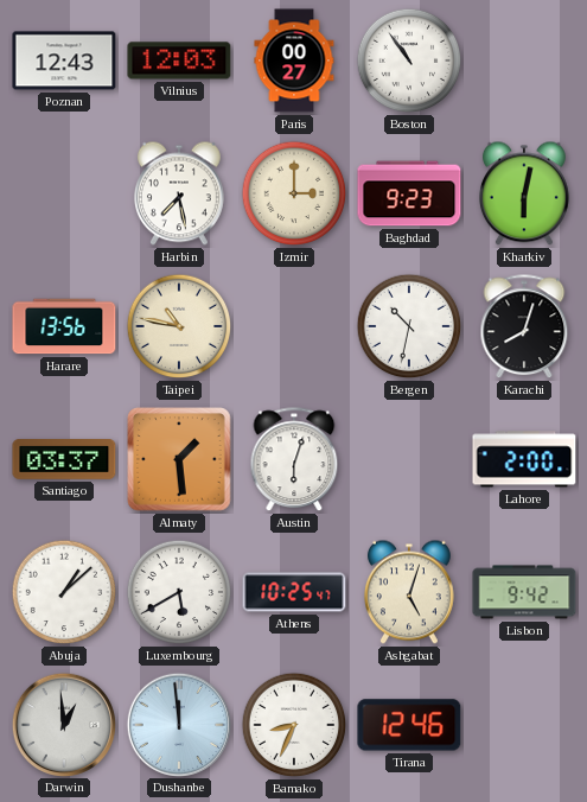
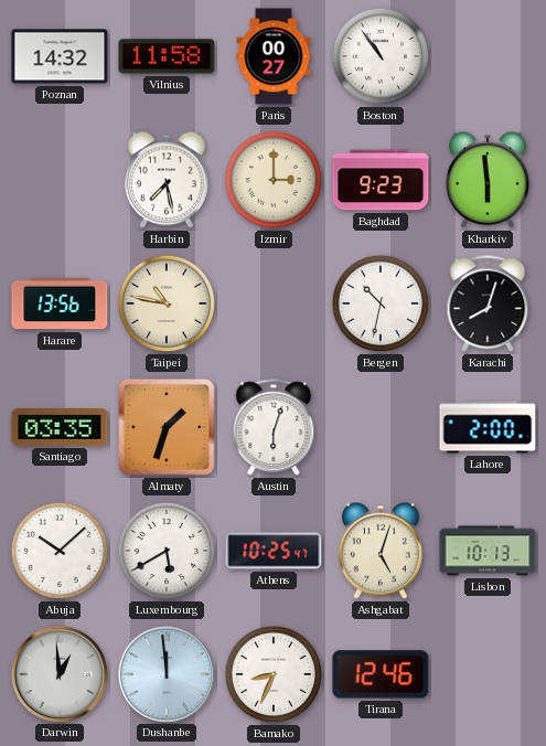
Poznan: 12:43 -> 14:32 (60, 56)
Vilnius: 12:03 -> 11:58 (167, 56)
Kharkiv: 6:02 -> 5:59 (488, 180)
Santiago: 03:37 -> 03:35 (60, 428)
Almaty: 1:29 -> 1:33 (167, 427)
Abuja: 1:08 -> 10:08 (60, 551)
Lisbon: 9:42 -> 10:13 (488, 551)
